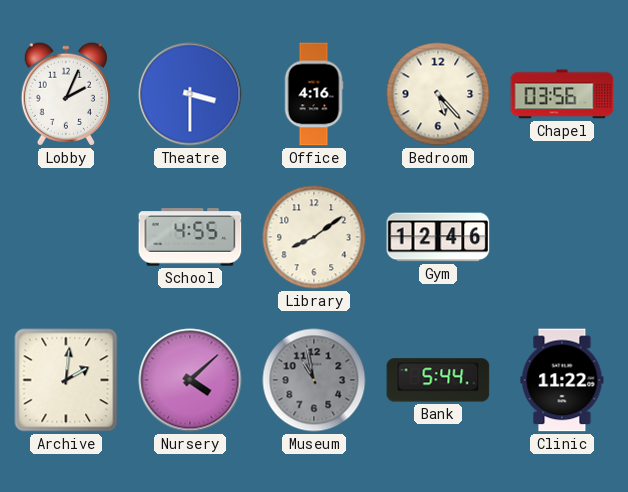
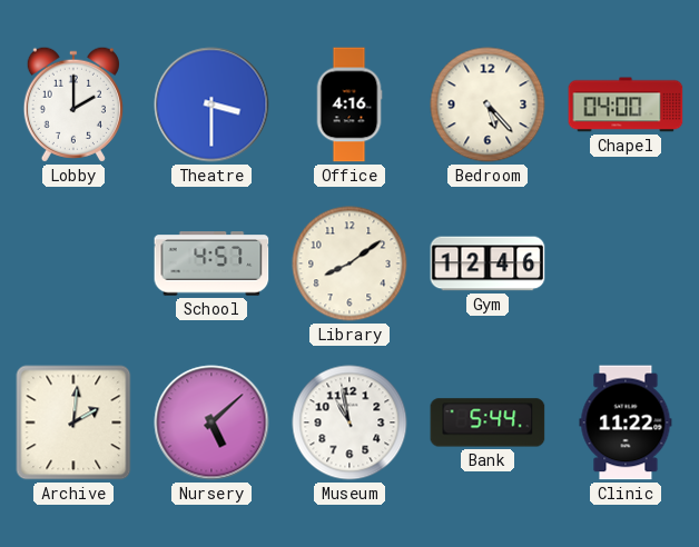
Lobby: 2:04 -> 2:00 (73, 105)
Chapel: 03:56 -> 04:00 (626, 105)
School: 4:55 -> 4:57 (211, 263)
Nursery: 4:08 -> 5:08 (211, 422)
Museum dial: grey -> white (349, 422)
